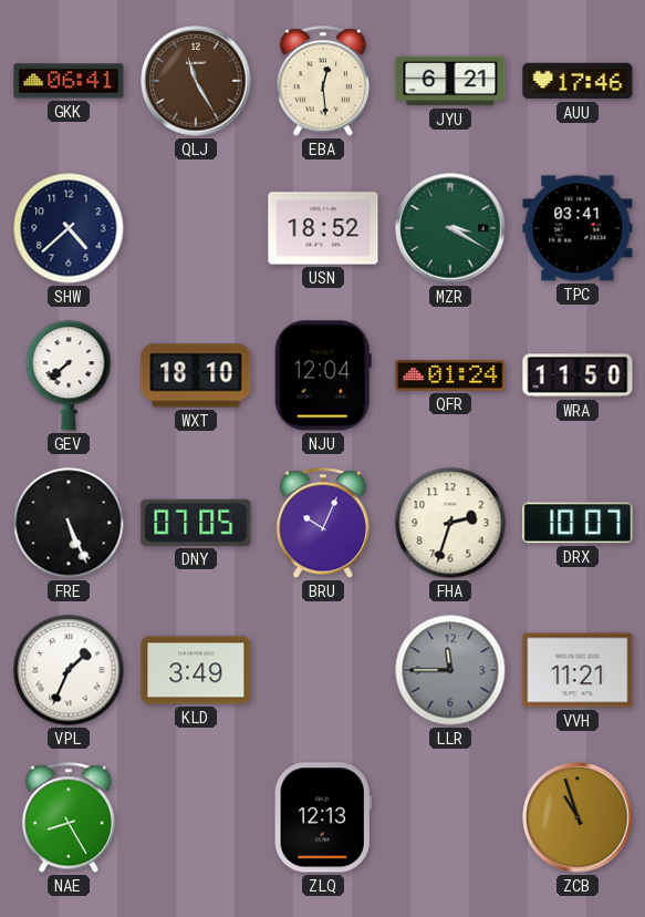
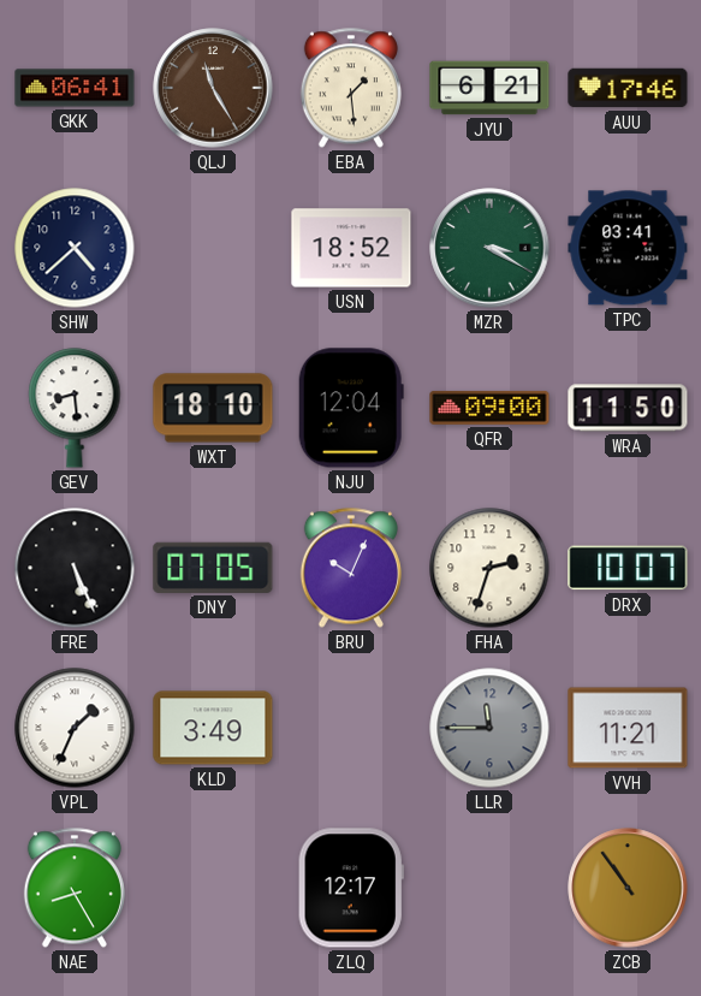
EBA: 12:29 -> 1:29 (351, 88)
GEV: 7:38 -> 8:29 (75, 408)
QFR: 01:24 -> 09:00 (489, 408)
ZLQ: 12:13 -> 12:17 (351, 888)
ZCB: 10:57 -> 10:54 (628, 888)
